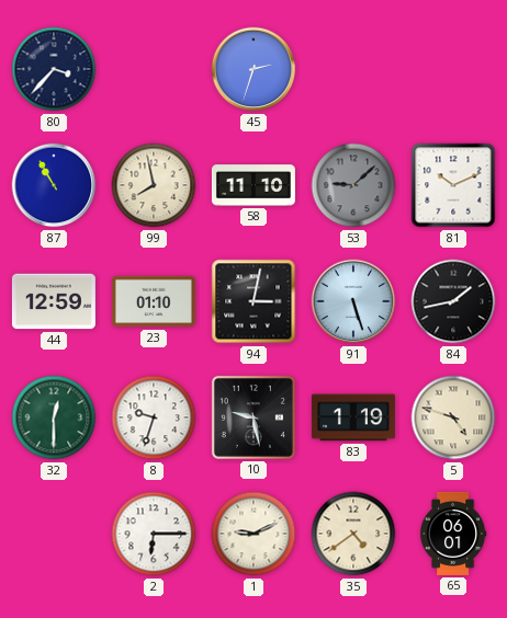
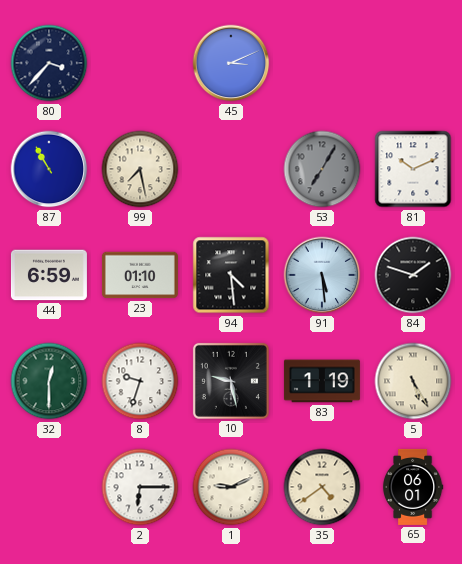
45: 2:33 -> 3:11 (231, 63)
99: 7:58 -> 7:28 (140, 169)
58: 11:10 -> none (253, 185)
53: 9:08 -> 7:05 (322, 169)
44: 12:59 -> 6:59 (49, 275)
94: 3:02 -> 4:29 (231, 275)
91: 5:27 -> 5:29 (322, 275)
84: 1:43 -> 1:48 (413, 275)
5: 4:48 -> 5:25 (413, 381)
